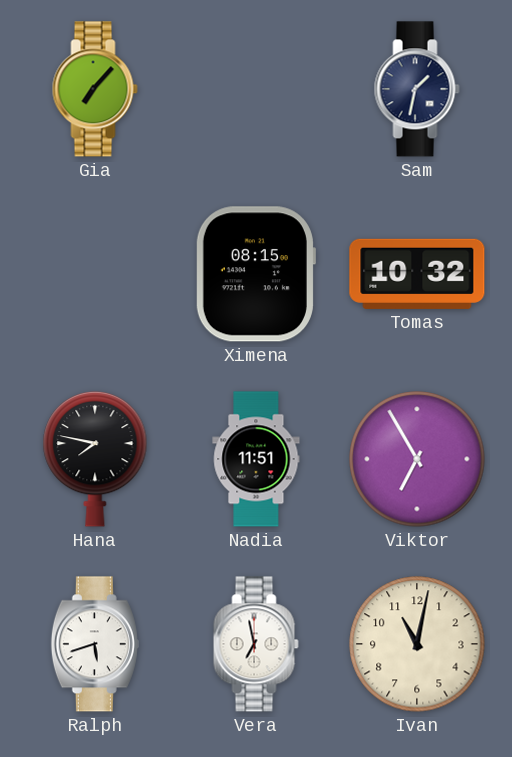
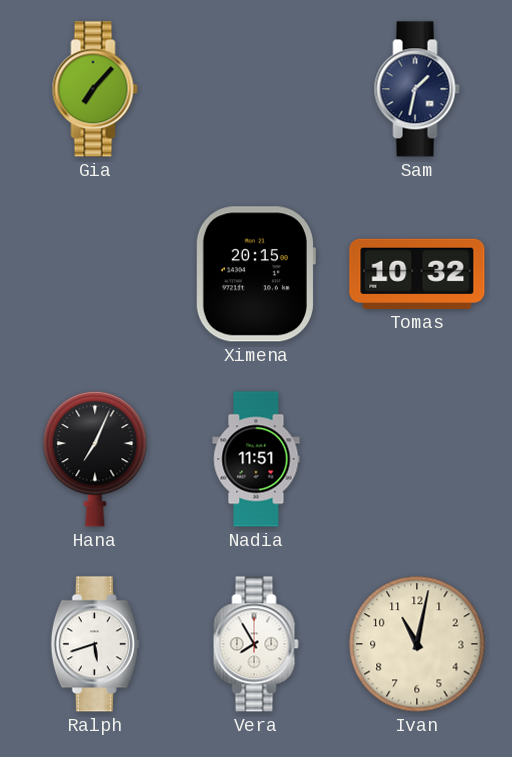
Ximena: 08:15 -> 20:15 (255, 274)
Hana: 7:47 -> 7:04 (95, 459)
Viktor: 6:55 -> none (417, 459)
Vera: 6:58 -> 7:55 (256, 644)
